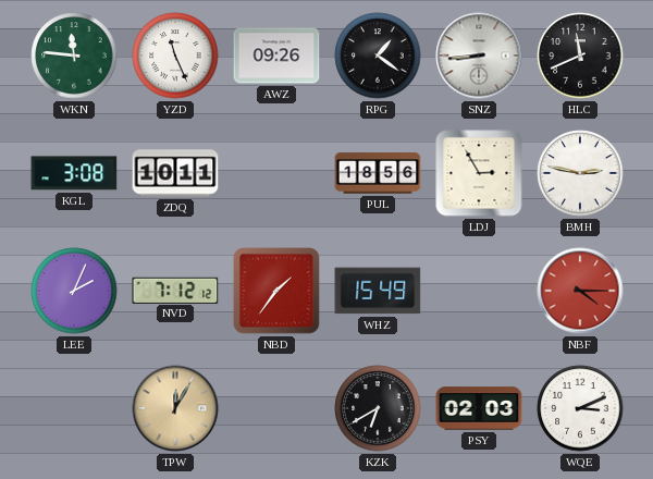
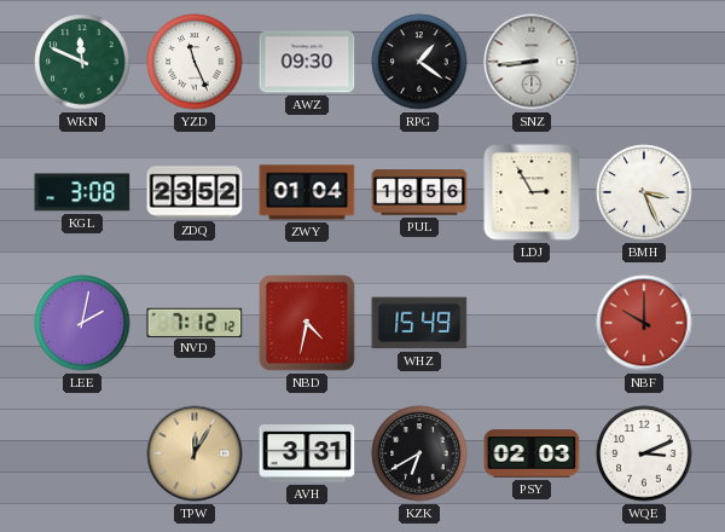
WKN: 11:46 -> 11:49 (82, 62)
AWZ: 09:26 -> 09:30 (307, 62)
HLC: 11:41 -> none (580, 56)
ZDQ: 10:11 -> 23:52 (195, 192)
ZWY: none -> 01:04 (307, 192)
BMH: 2:47 -> 3:26 (644, 192)
LEE: 2:04 -> 2:02 (82, 323)
NBD: 1:36 -> 4:32 (308, 324)
NBF: 4:15 -> 10:00 (644, 323)
AVH: none -> 3:31 (307, 455)
